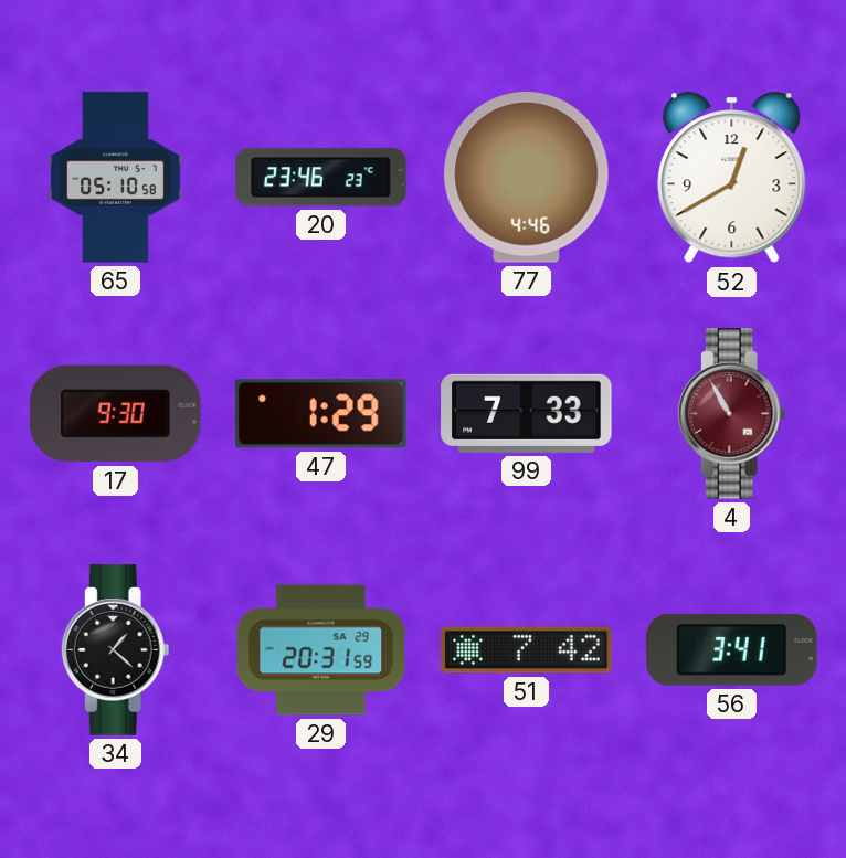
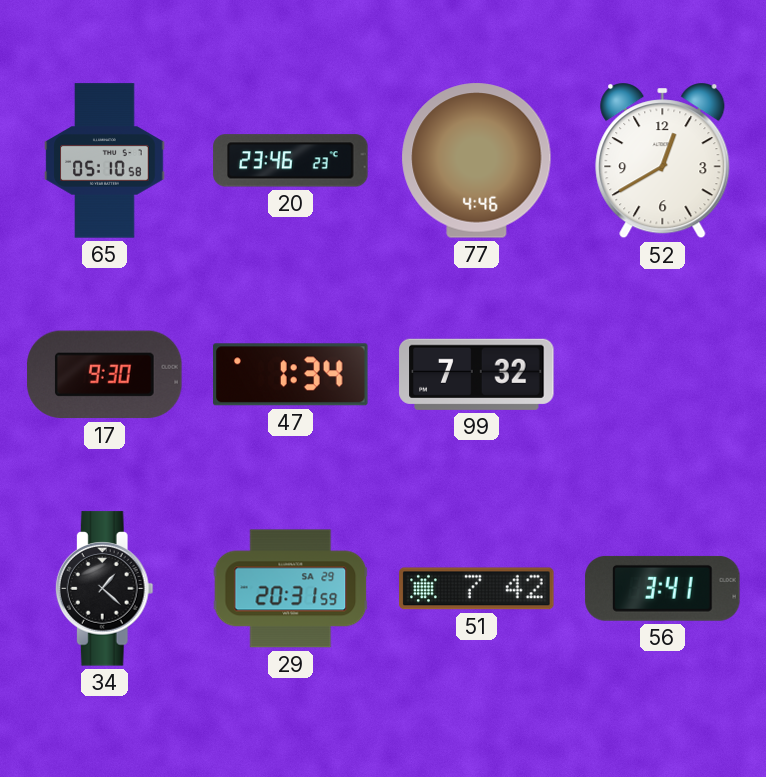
47: 1:29 -> 1:34 (291, 375)
99: 7:33 -> 7:32 (477, 374)
4: 10:55 -> none (731, 414)
